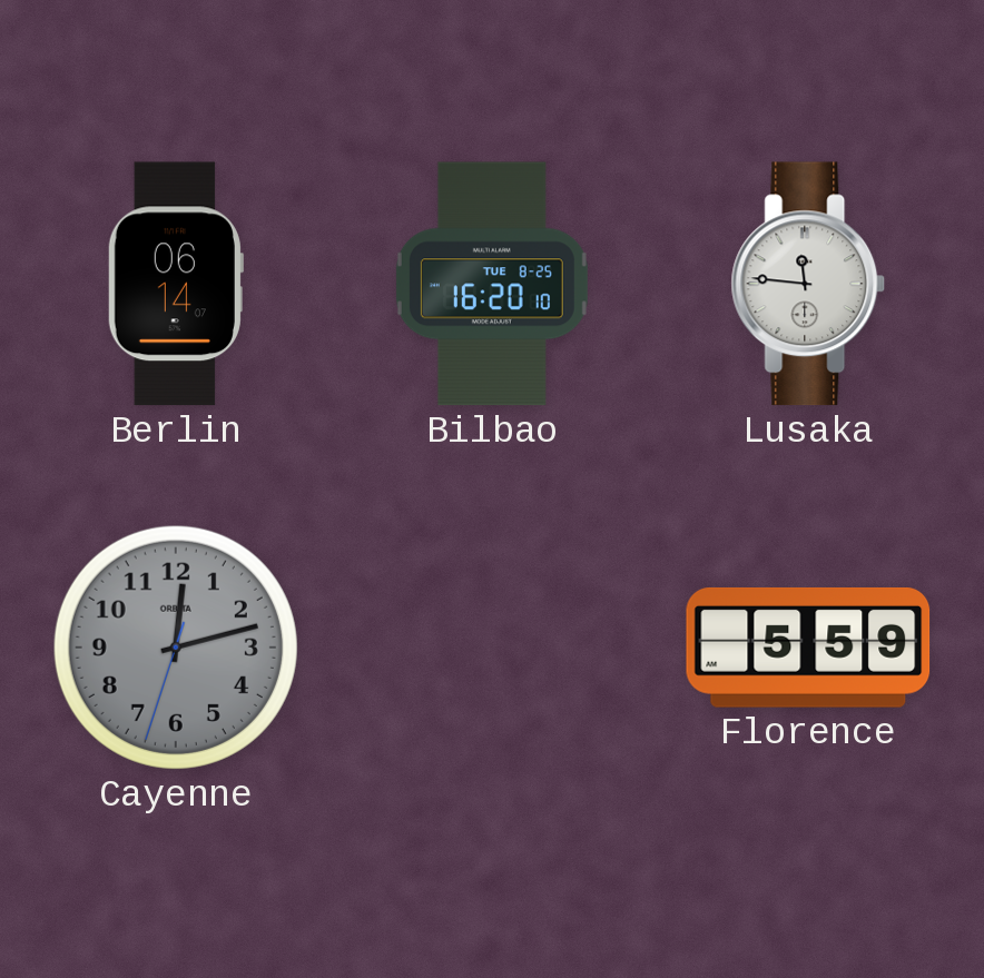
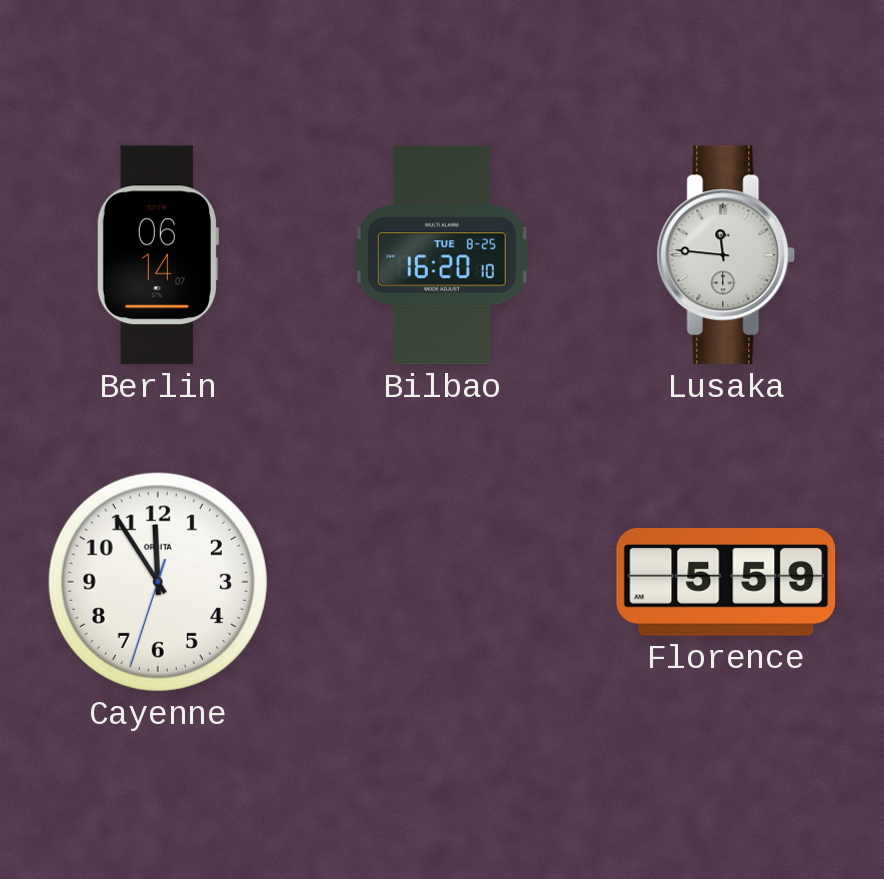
Cayenne: 12:12 -> 11:54 (158, 582)
Cayenne dial: grey -> white (158, 582)
